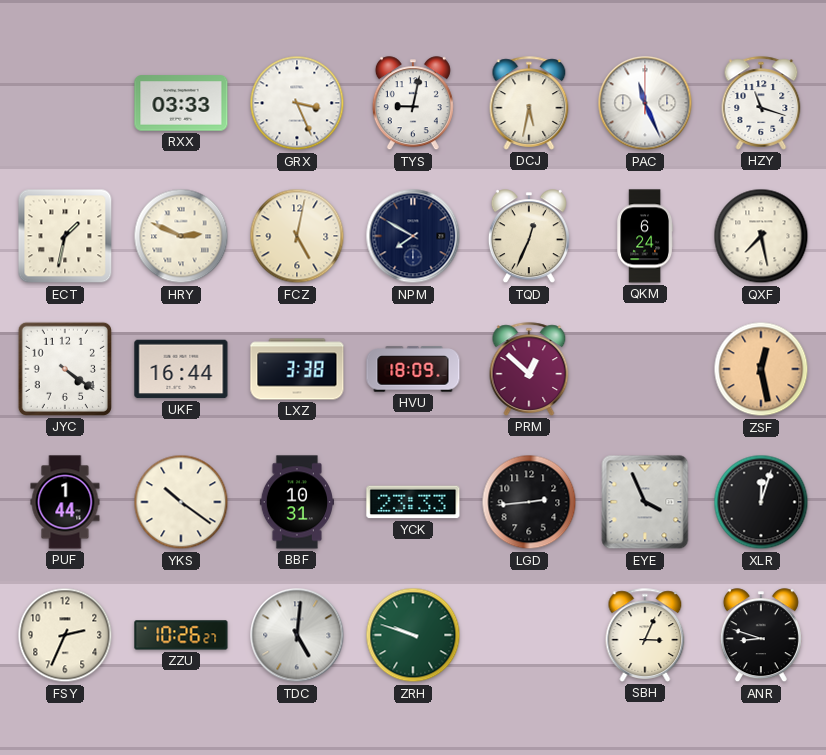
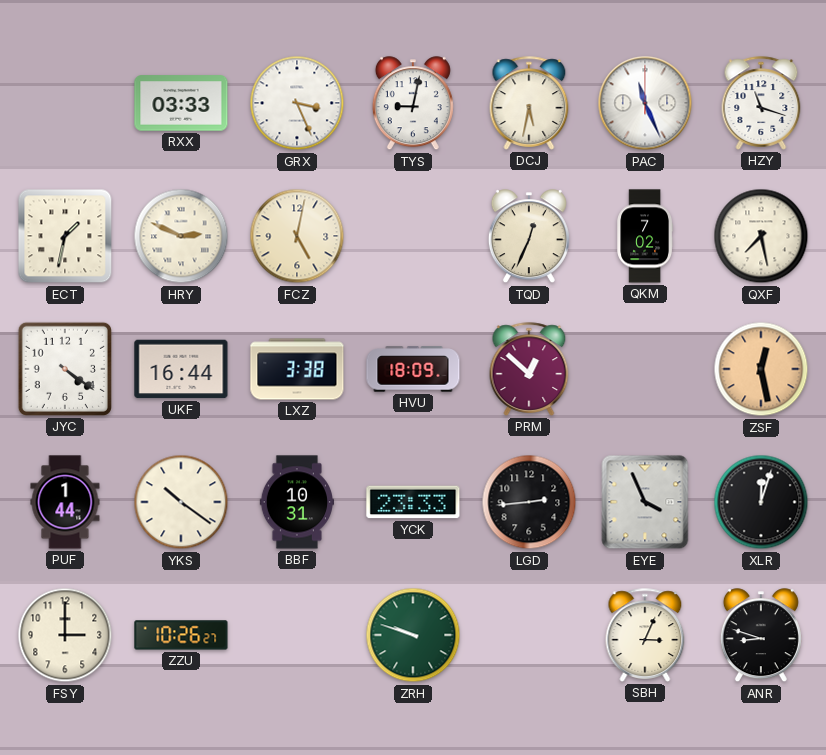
NPM: 7:50 -> none (413, 236)
QKM: 6:24 -> 7:02 (644, 236)
FSY: 2:34 -> 3:00 (65, 635)
TDC: 5:01 -> none (297, 635)
